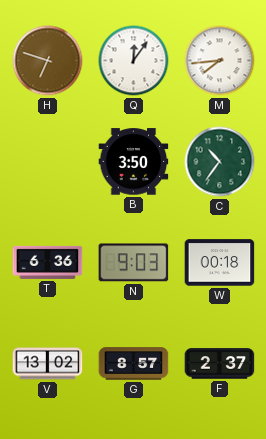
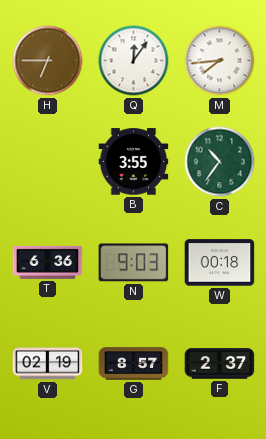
H: 6:48 -> 6:45 (48, 61)
B: 3:50 -> 3:55 (134, 162)
V: 13:02 -> 02:19 (48, 364)
